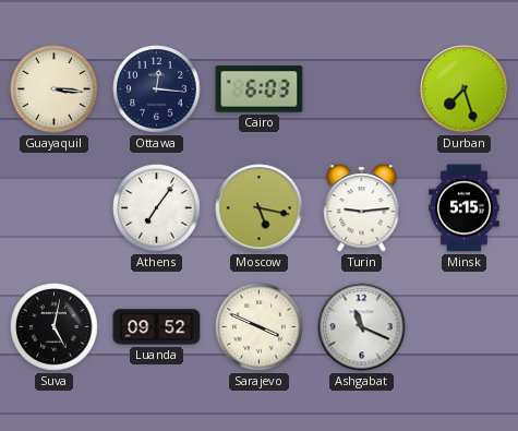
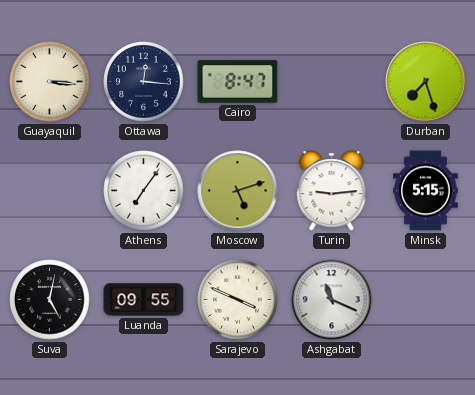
Cairo: 6:03 -> 8:47 (238, 82)
Moscow: 5:17 -> 5:12 (238, 191)
Luanda: 09:52 -> 09:55 (144, 300)
